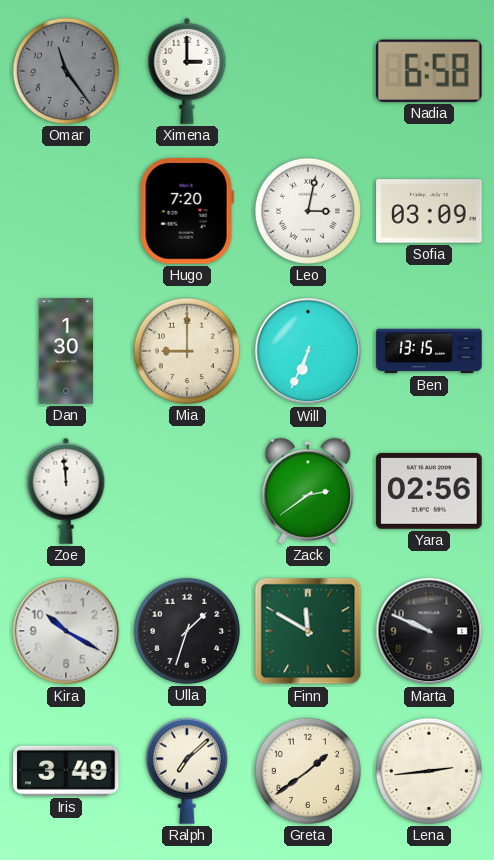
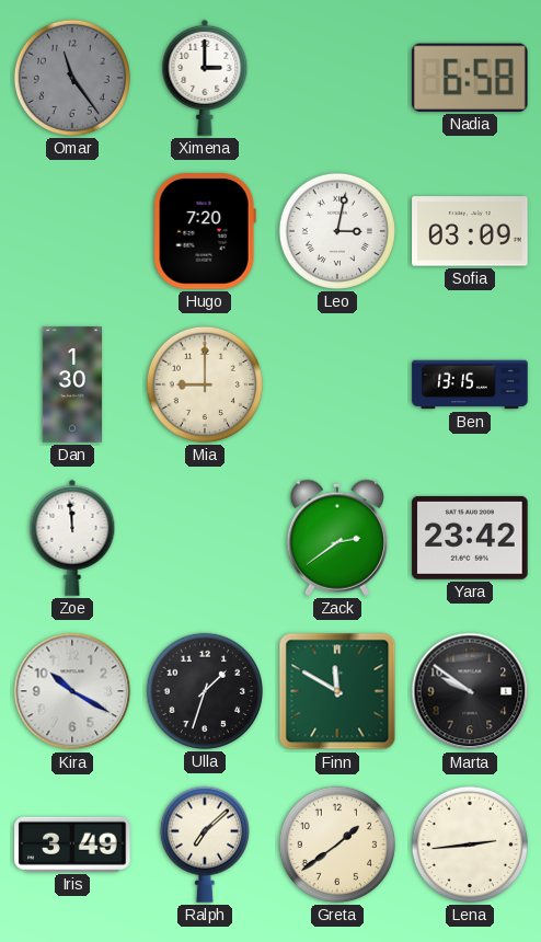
Will: 6:34 -> none (308, 351)
Yara: 02:56 -> 23:42 (470, 538)
Marta: 9:49 -> 9:51 (470, 691)
